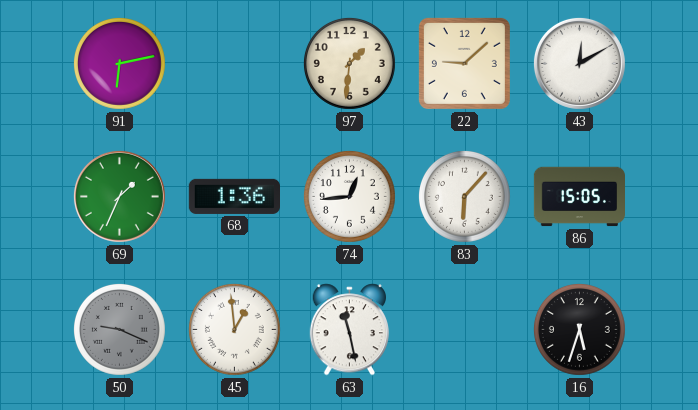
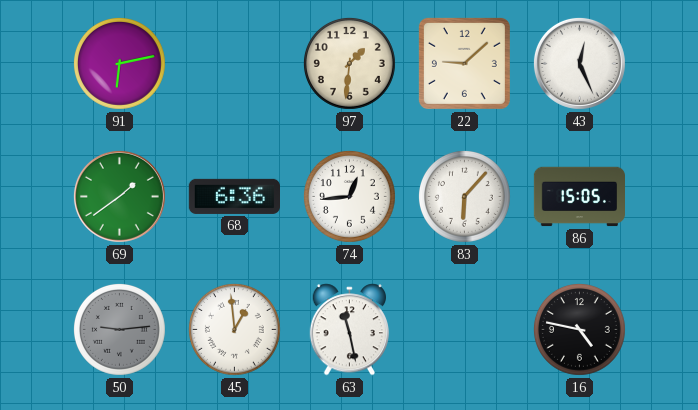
43: 12:10 -> 12:26 (579, 63)
69: 1:34 -> 1:39 (119, 196)
68: 1:36 -> 6:36 (234, 196)
50: 9:19 -> 9:14 (119, 329)
16: 5:33 -> 4:47 (579, 329)
